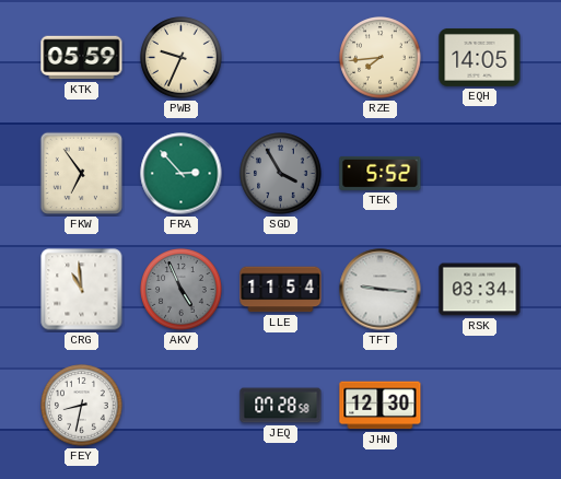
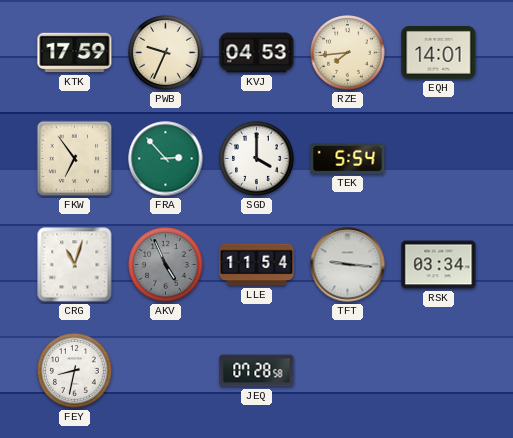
KTK: 05:59 -> 17:59 (75, 53)
KVJ: none -> 04:53 (257, 53)
EQH: 14:05 -> 14:01 (439, 52)
SGD: 3:55 -> 4:00 (257, 159)
SGD dial: grey -> white (257, 159)
TEK: 5:52 -> 5:54 (348, 158)
CRG: 10:59 -> 11:03 (75, 265)
JHN: 12:30 -> none (381, 406)
